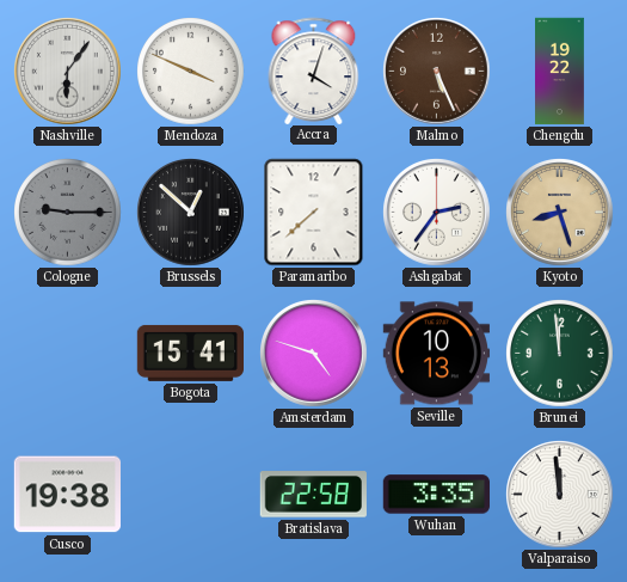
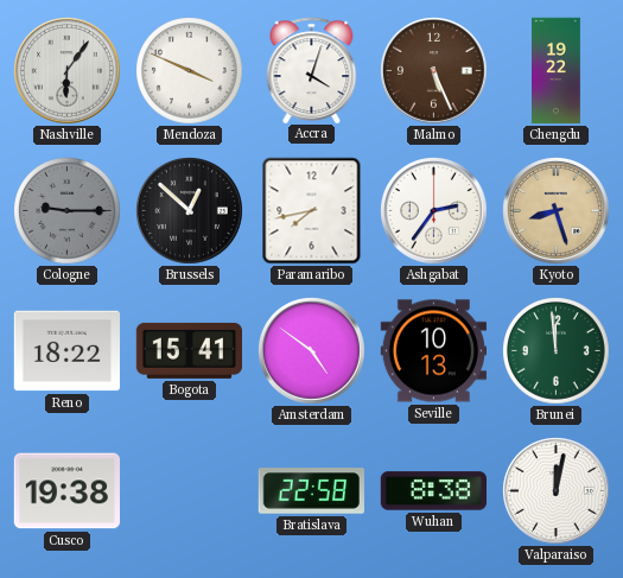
Paramaribo: 7:38 -> 7:43 (312, 211)
Reno: none -> 18:22 (66, 351)
Amsterdam: 4:48 -> 4:51 (312, 351)
Wuhan: 3:35 -> 8:38 (433, 491)
Valparaiso: 11:59 -> 12:02 (557, 491)
